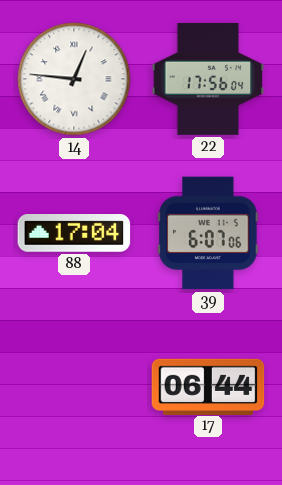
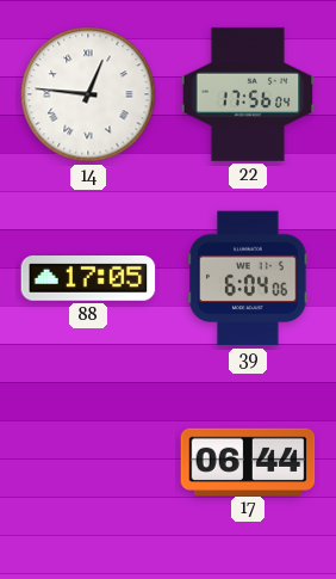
88: 17:04 -> 17:05 (88, 278)
39: 6:07 -> 6:04 (248, 278)
